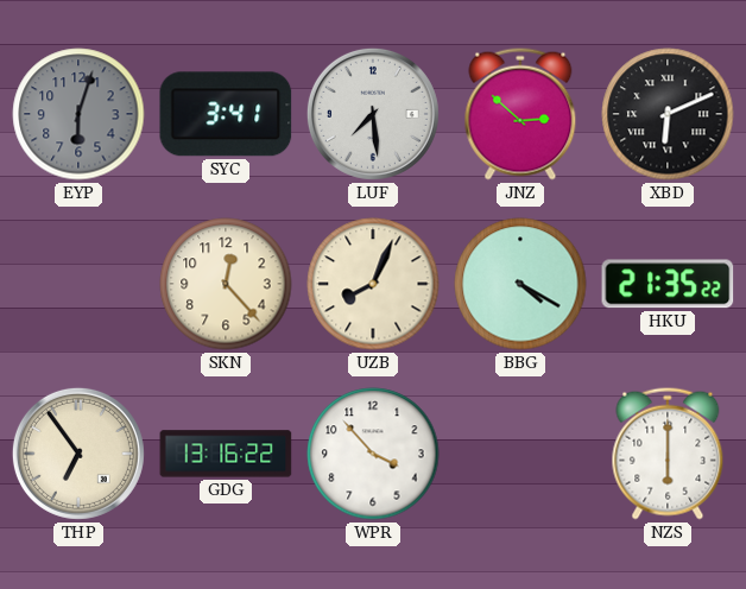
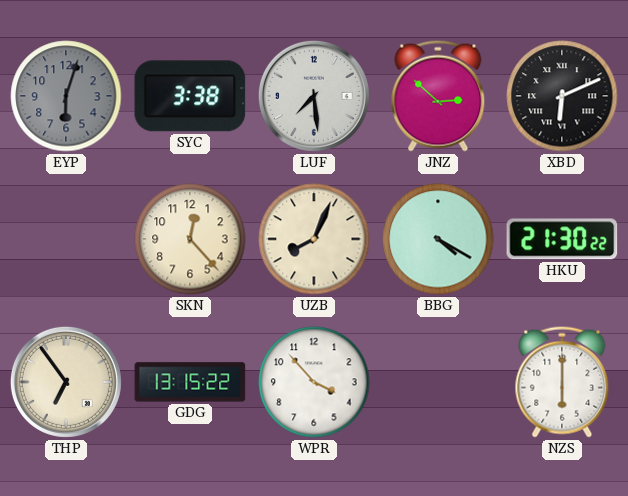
SYC: 3:41 -> 3:38 (190, 96)
HKU: 21:35 -> 21:30 (562, 239)
GDG: 13:16 -> 13:15 (190, 382)
